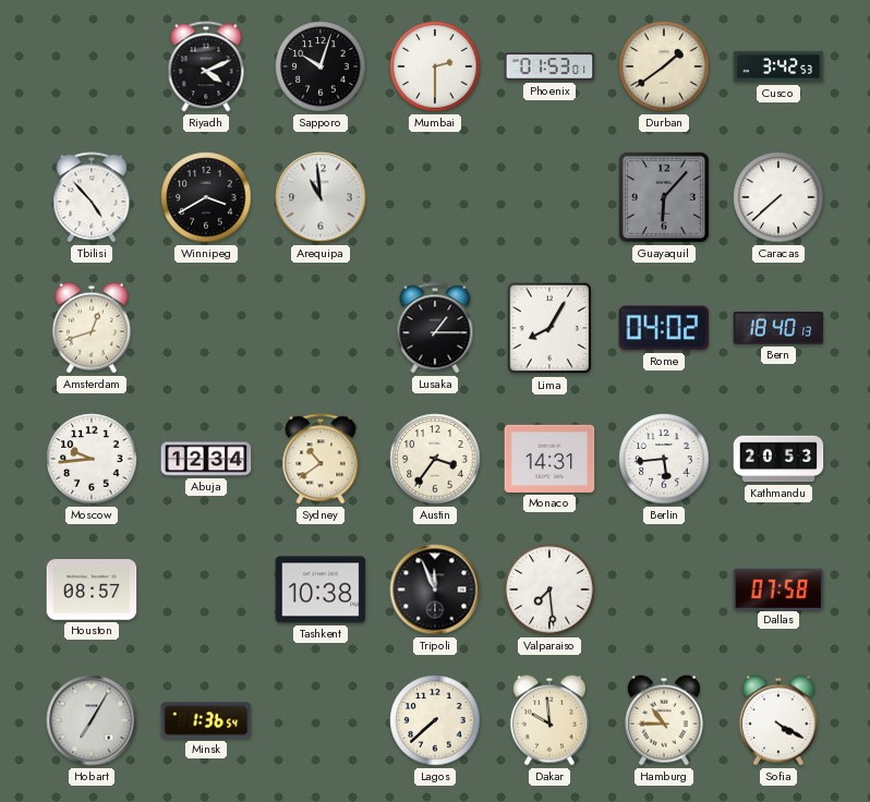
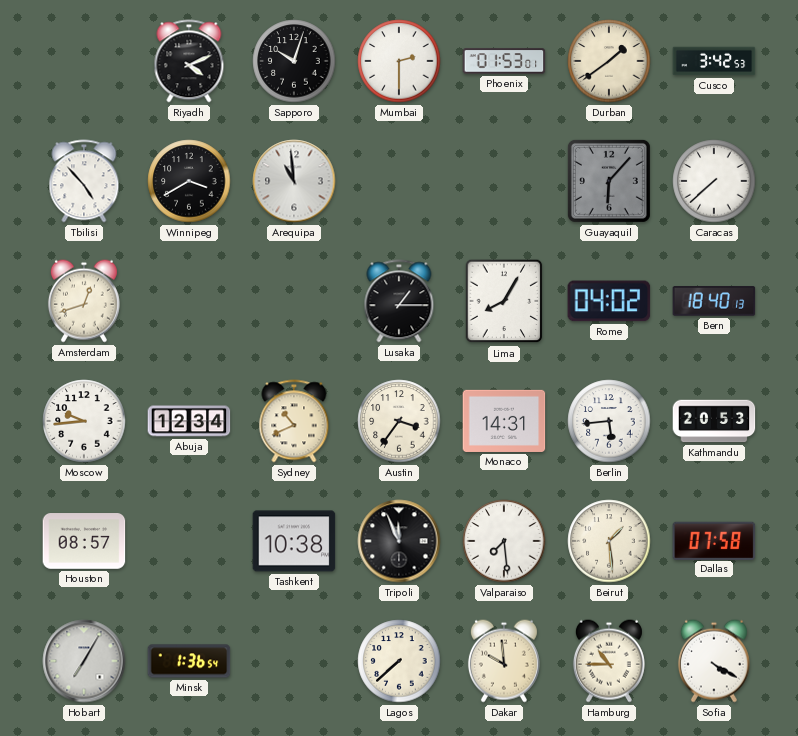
Sydney: 10:39 -> 10:41 (294, 421)
Beirut: none -> 1:29 (609, 541)
